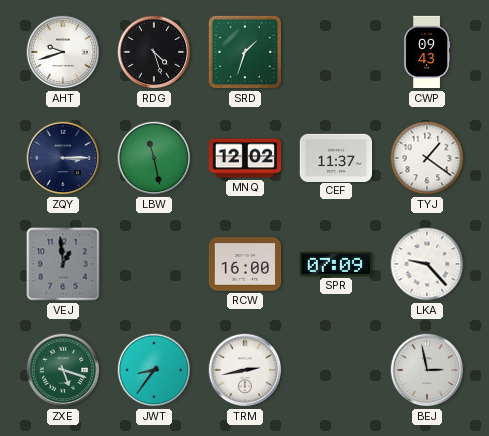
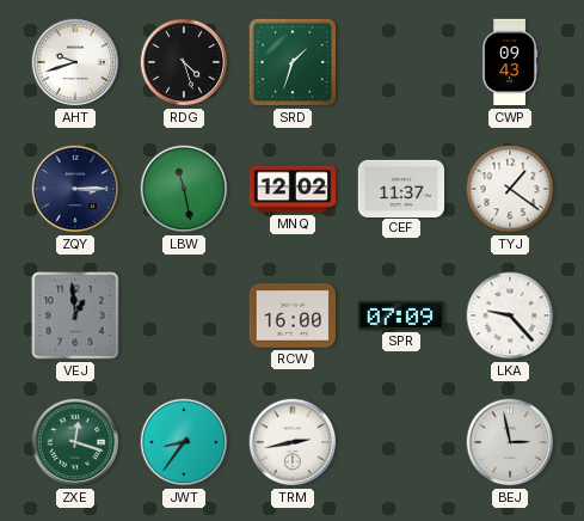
ZXE: 5:18 -> 12:18 (75, 442)
